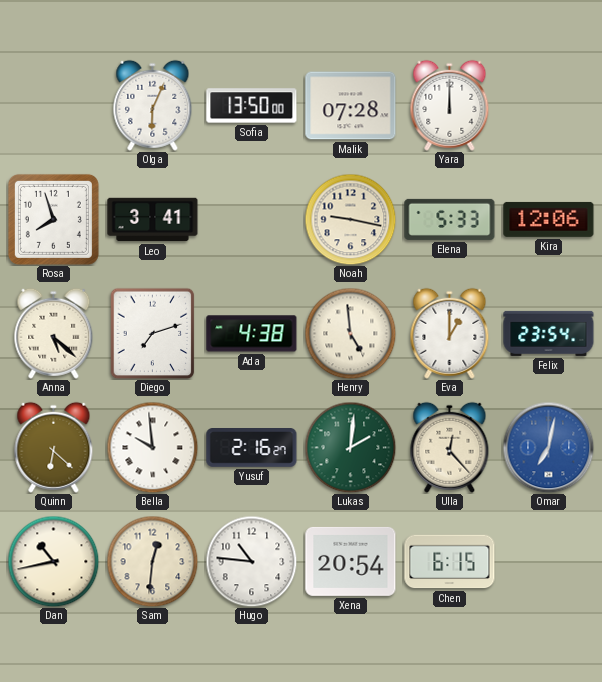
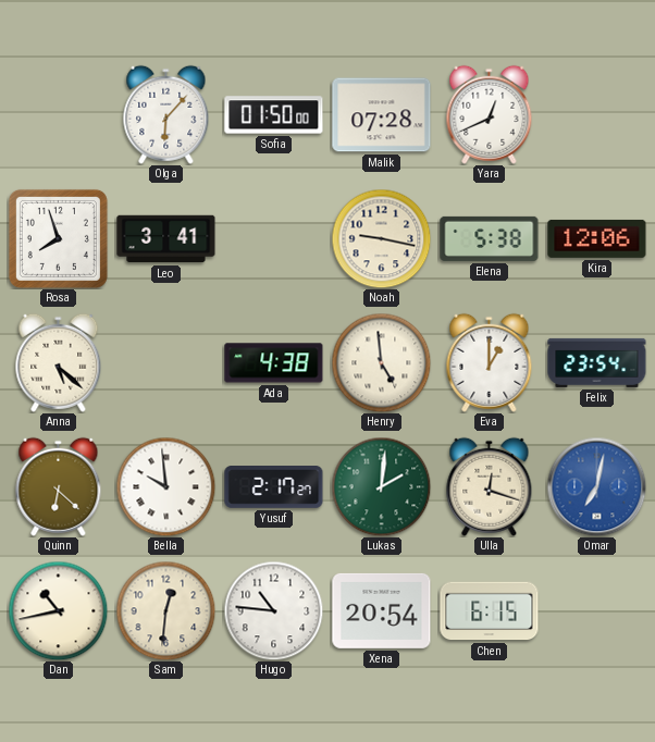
Olga: 6:04 -> 6:07 (166, 114)
Sofia: 13:50 -> 01:50 (274, 115)
Yara: 12:00 -> 12:41 (490, 114)
Elena: 5:33 -> 5:38 (490, 238)
Diego: 7:12 -> none (153, 333)
Yusuf: 2:16 -> 2:17 (274, 487)
Ulla: 12:23 -> 12:18 (490, 486)
